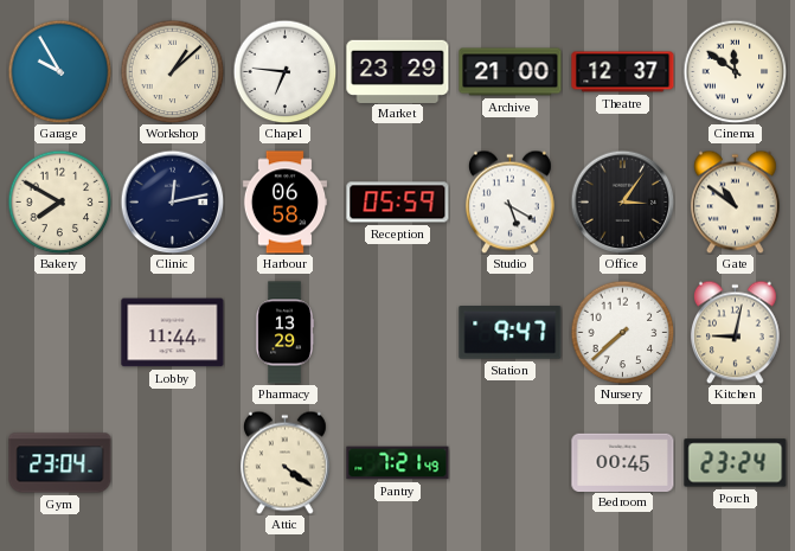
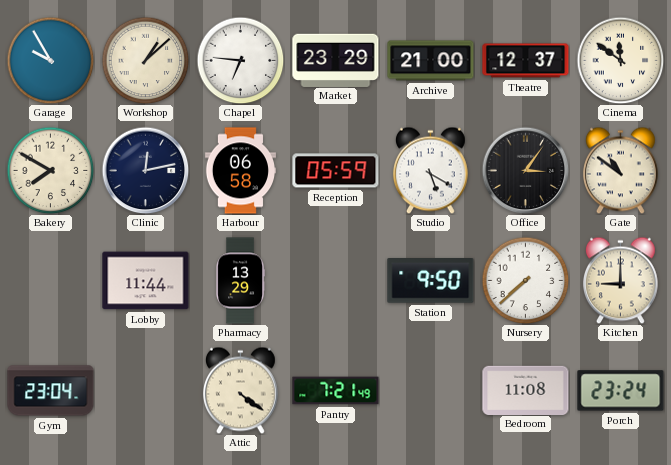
Station: 9:47 -> 9:50 (431, 281)
Kitchen: 9:02 -> 9:00 (620, 280)
Bedroom: 00:45 -> 11:08 (526, 390)
